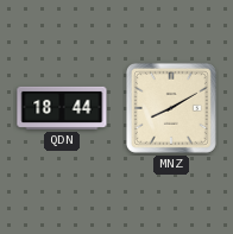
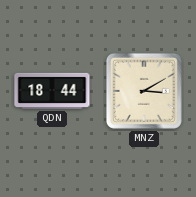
MNZ: 8:10 -> 3:10 (144, 91)
